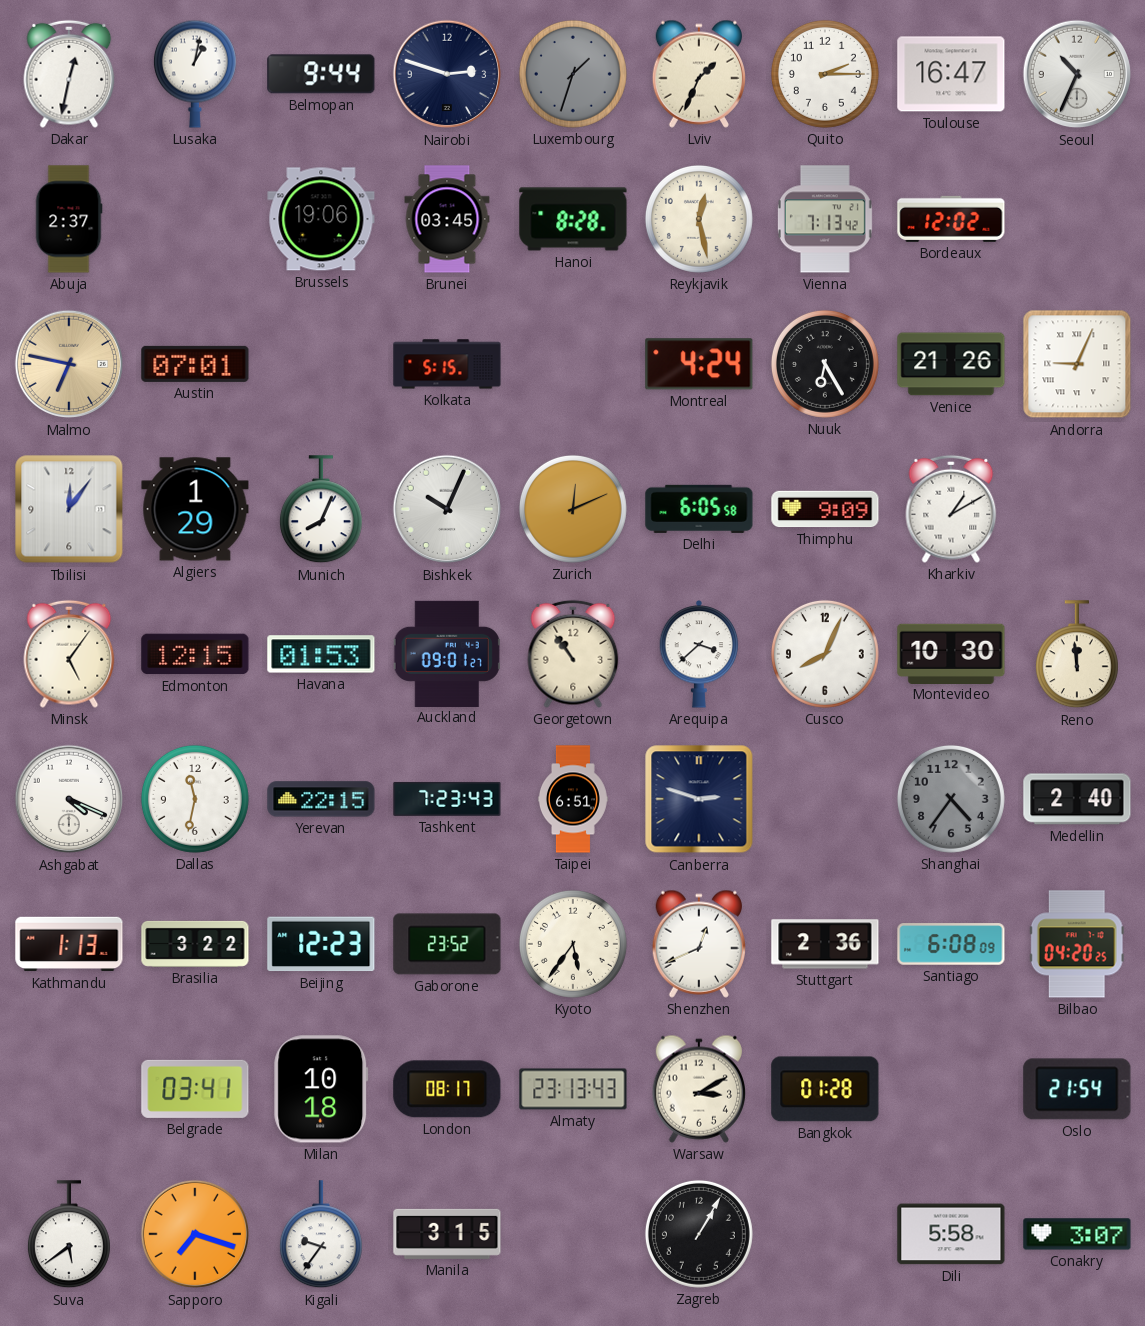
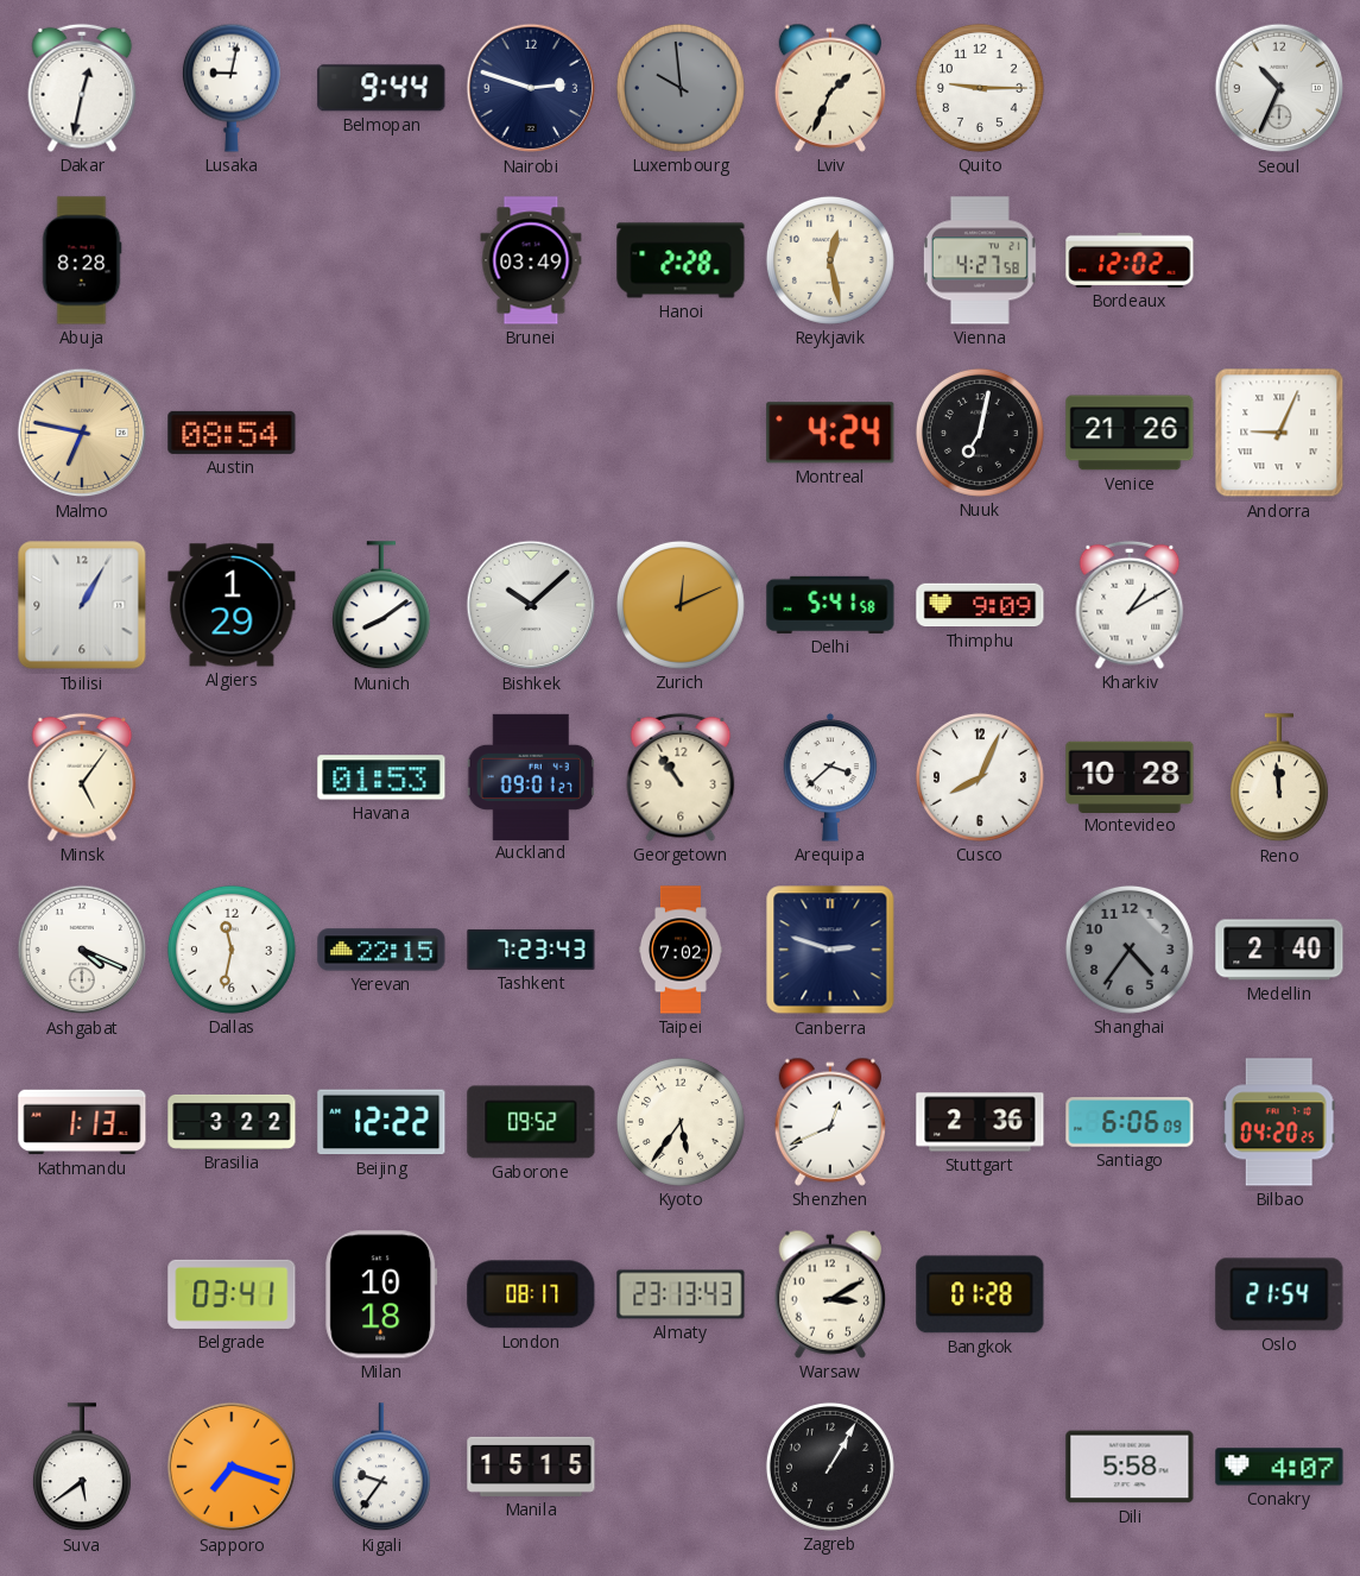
Lusaka: 1:02 -> 9:02 (232, 88)
Luxembourg: 1:33 -> 9:59 (681, 88)
Quito: 2:15 -> 9:15 (980, 88)
Toulouse: 16:47 -> none (951, 74)
Abuja: 2:37 -> 8:28 (82, 260)
Brussels: 19:06 -> none (321, 219)
Brunei: 03:45 -> 03:49 (531, 260)
Hanoi: 8:28 -> 2:28 (681, 260)
Vienna: 7:13 -> 4:27 (980, 260)
Austin: 07:01 -> 08:54 (232, 433)
Kolkata: 5:15 -> none (447, 364)
Nuuk: 6:25 -> 7:02 (980, 433)
Tbilisi: 12:06 -> 1:05 (82, 605)
Munich: 8:04 -> 8:09 (381, 606)
Bishkek: 10:04 -> 10:08 (531, 605)
Delhi: 6:05 -> 5:41 (830, 605)
Edmonton: 12:15 -> none (195, 654)
Montevideo: 10:30 -> 10:28 (1130, 776)
Taipei: 6:51 -> 7:02 (681, 950)
Beijing: 12:23 -> 12:22 (381, 1122)
Gaborone: 23:52 -> 09:52 (531, 1122)
Santiago: 6:08 -> 6:06 (1130, 1122)
Manila: 3:15 -> 15:15 (531, 1467)
Conakry: 3:07 -> 4:07 (1279, 1467)
